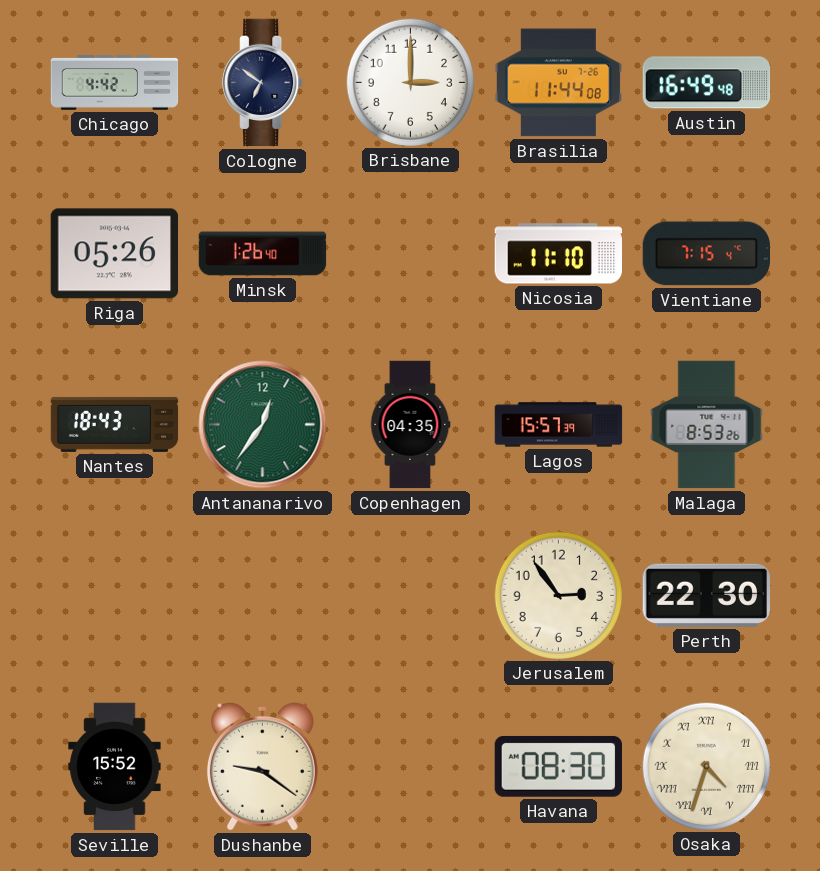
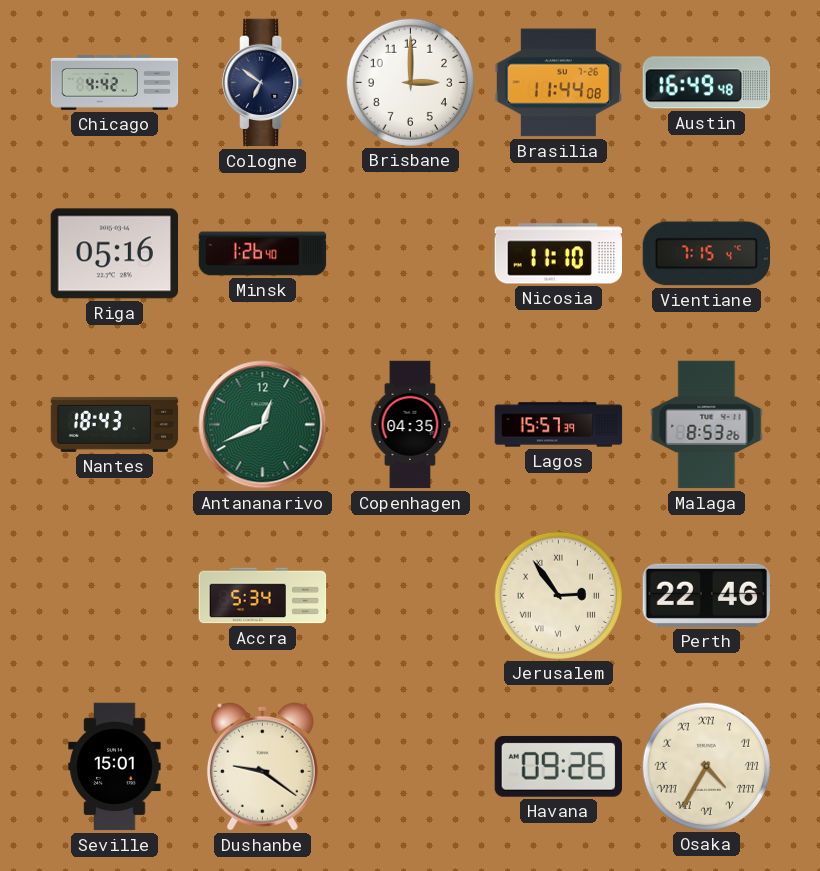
Riga: 05:26 -> 05:16 (115, 254)
Antananarivo: 12:36 -> 12:41 (263, 425)
Accra: none -> 5:34 (263, 596)
Jerusalem numerals: Arabic -> Roman (558, 595)
Perth: 22:30 -> 22:46 (707, 595)
Seville: 15:52 -> 15:01 (115, 767)
Havana: 08:30 -> 09:26 (558, 767)
Osaka: 4:33 -> 4:35 (706, 766)
